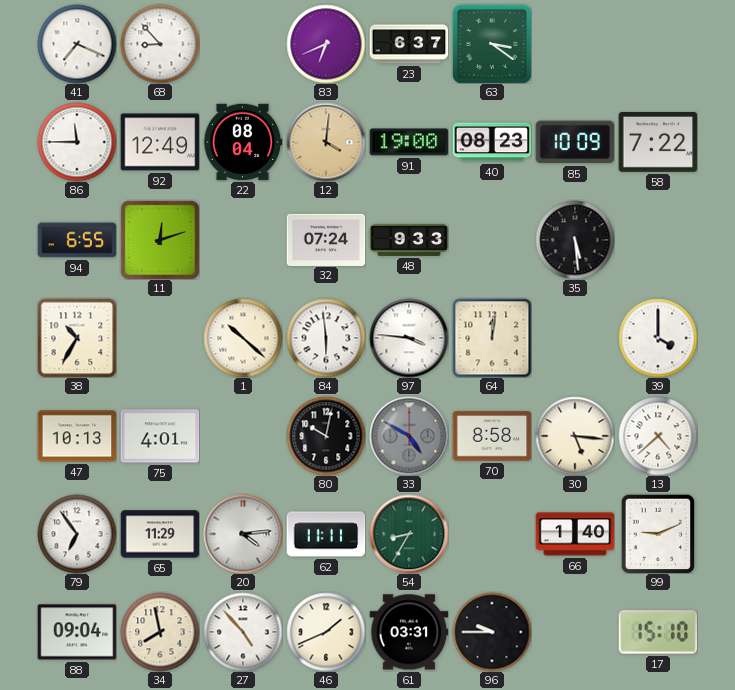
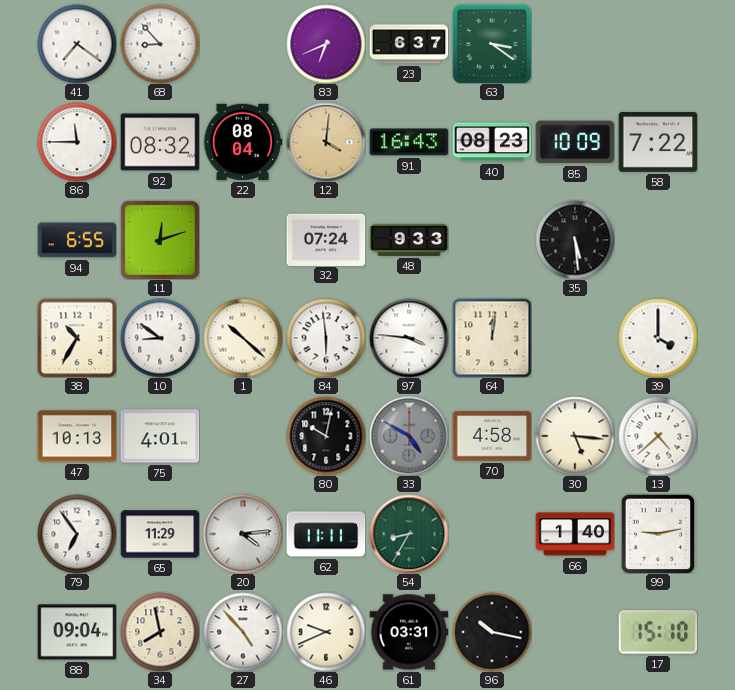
41: 7:19 -> 7:21 (77, 44)
92: 12:49 -> 08:32 (160, 142)
91: 19:00 -> 16:43 (409, 142)
10: none -> 8:51 (160, 338)
70: 8:58 -> 4:58 (492, 436)
99: 9:11 -> 9:13 (658, 534)
46: 1:41 -> 9:41 (326, 632)
96: 9:45 -> 10:17 (492, 632)
